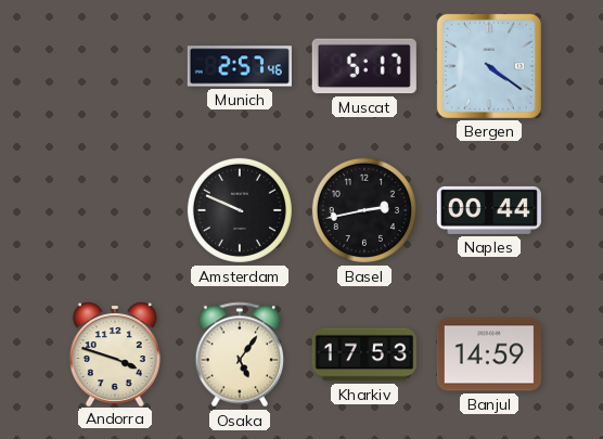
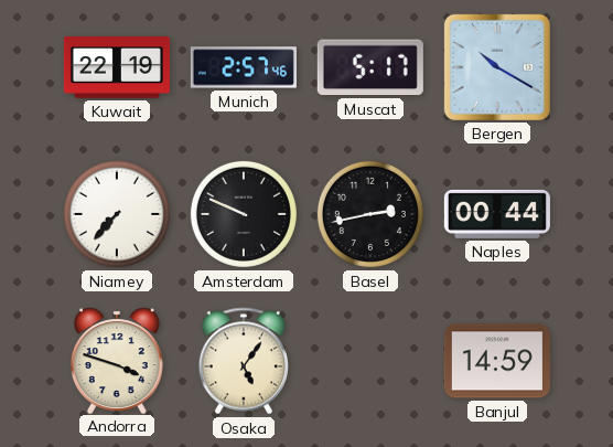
Kuwait: none -> 22:19 (117, 67)
Bergen: 4:21 -> 10:20 (497, 67)
Niamey: none -> 7:37 (117, 214)
Kharkiv: 17:53 -> none (364, 354)
